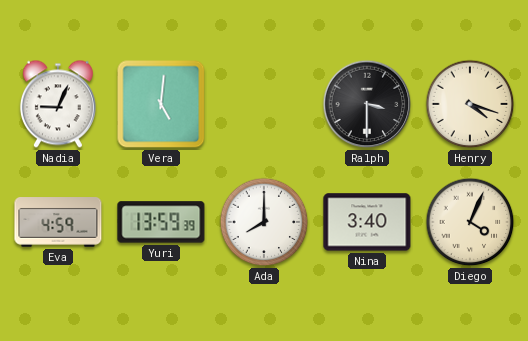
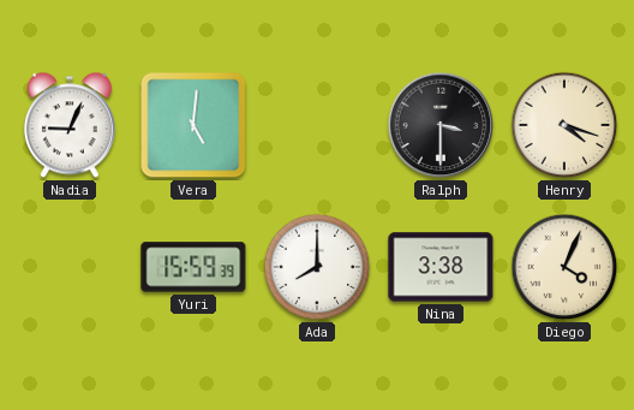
Eva: 4:59 -> none (58, 222)
Yuri: 13:59 -> 15:59 (193, 267)
Nina: 3:40 -> 3:38 (441, 267)
